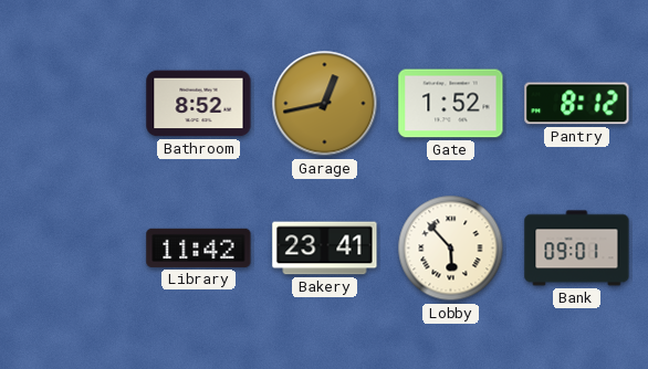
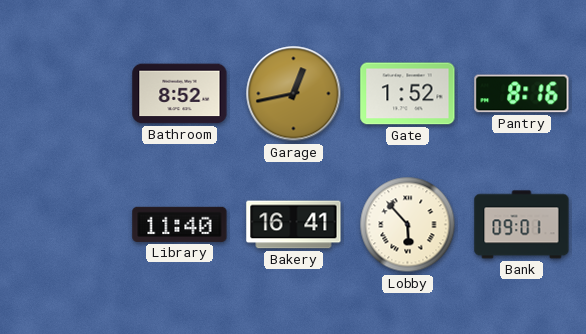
Pantry: 8:12 -> 8:16 (522, 94)
Library: 11:42 -> 11:40 (180, 224)
Bakery: 23:41 -> 16:41 (294, 225)
